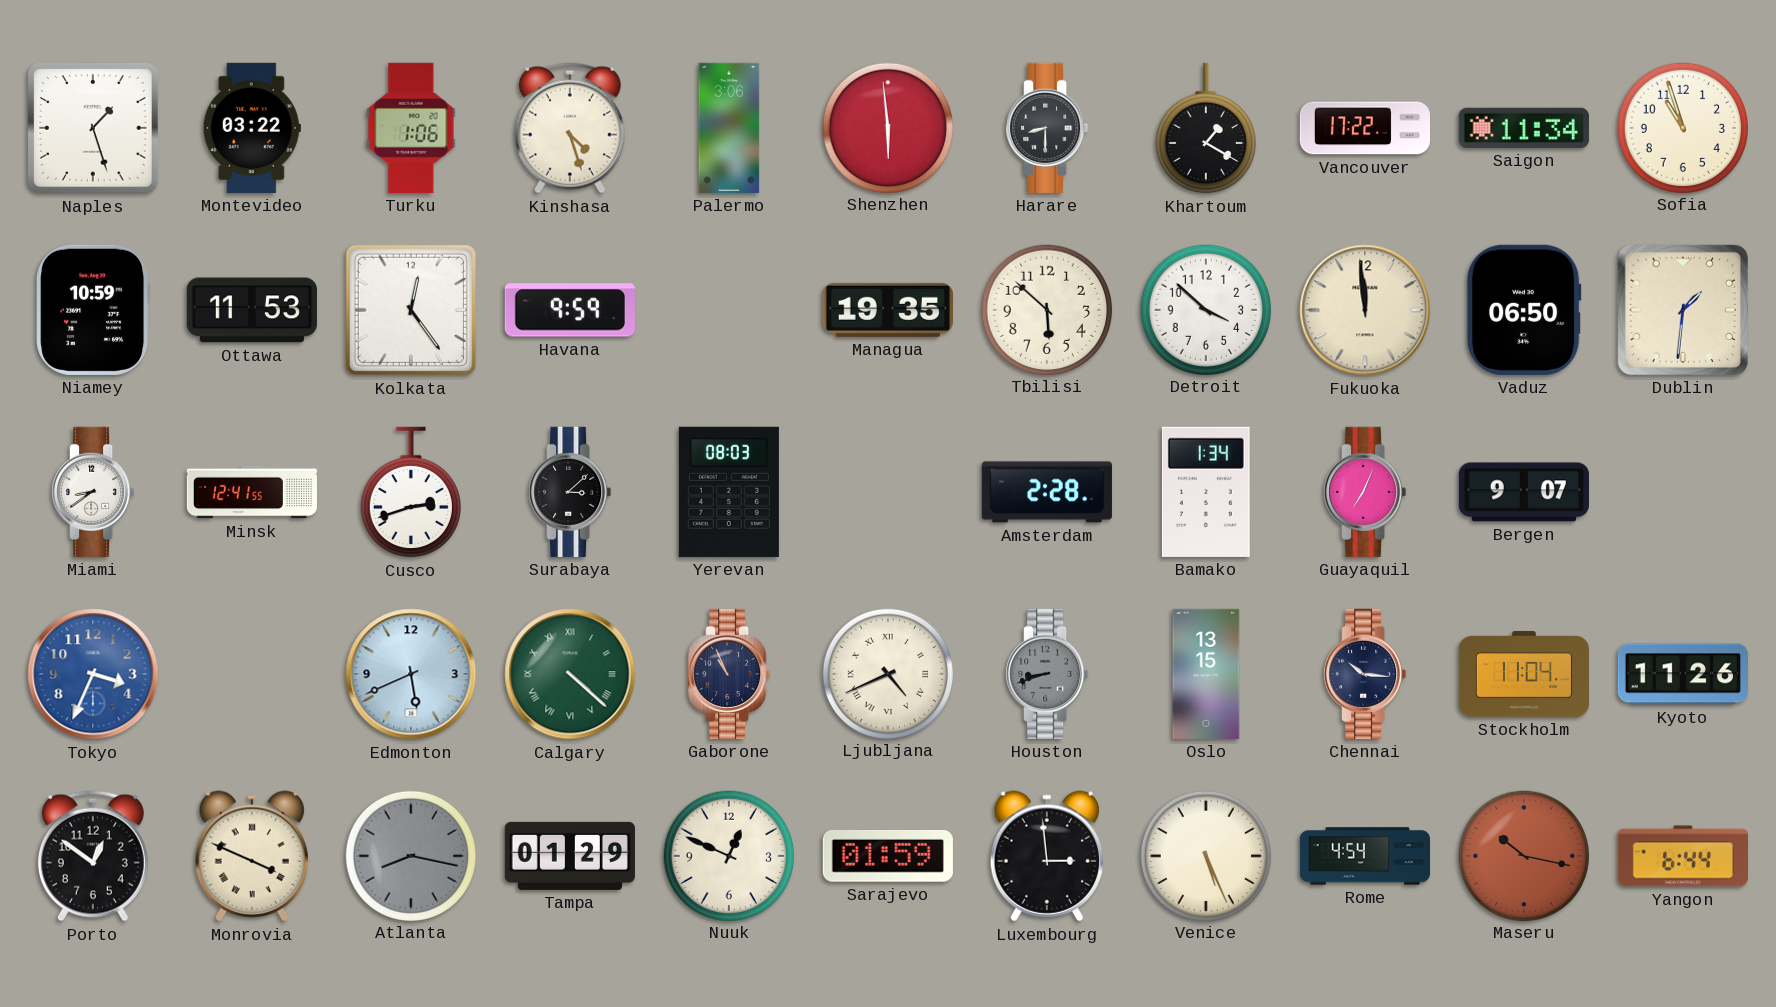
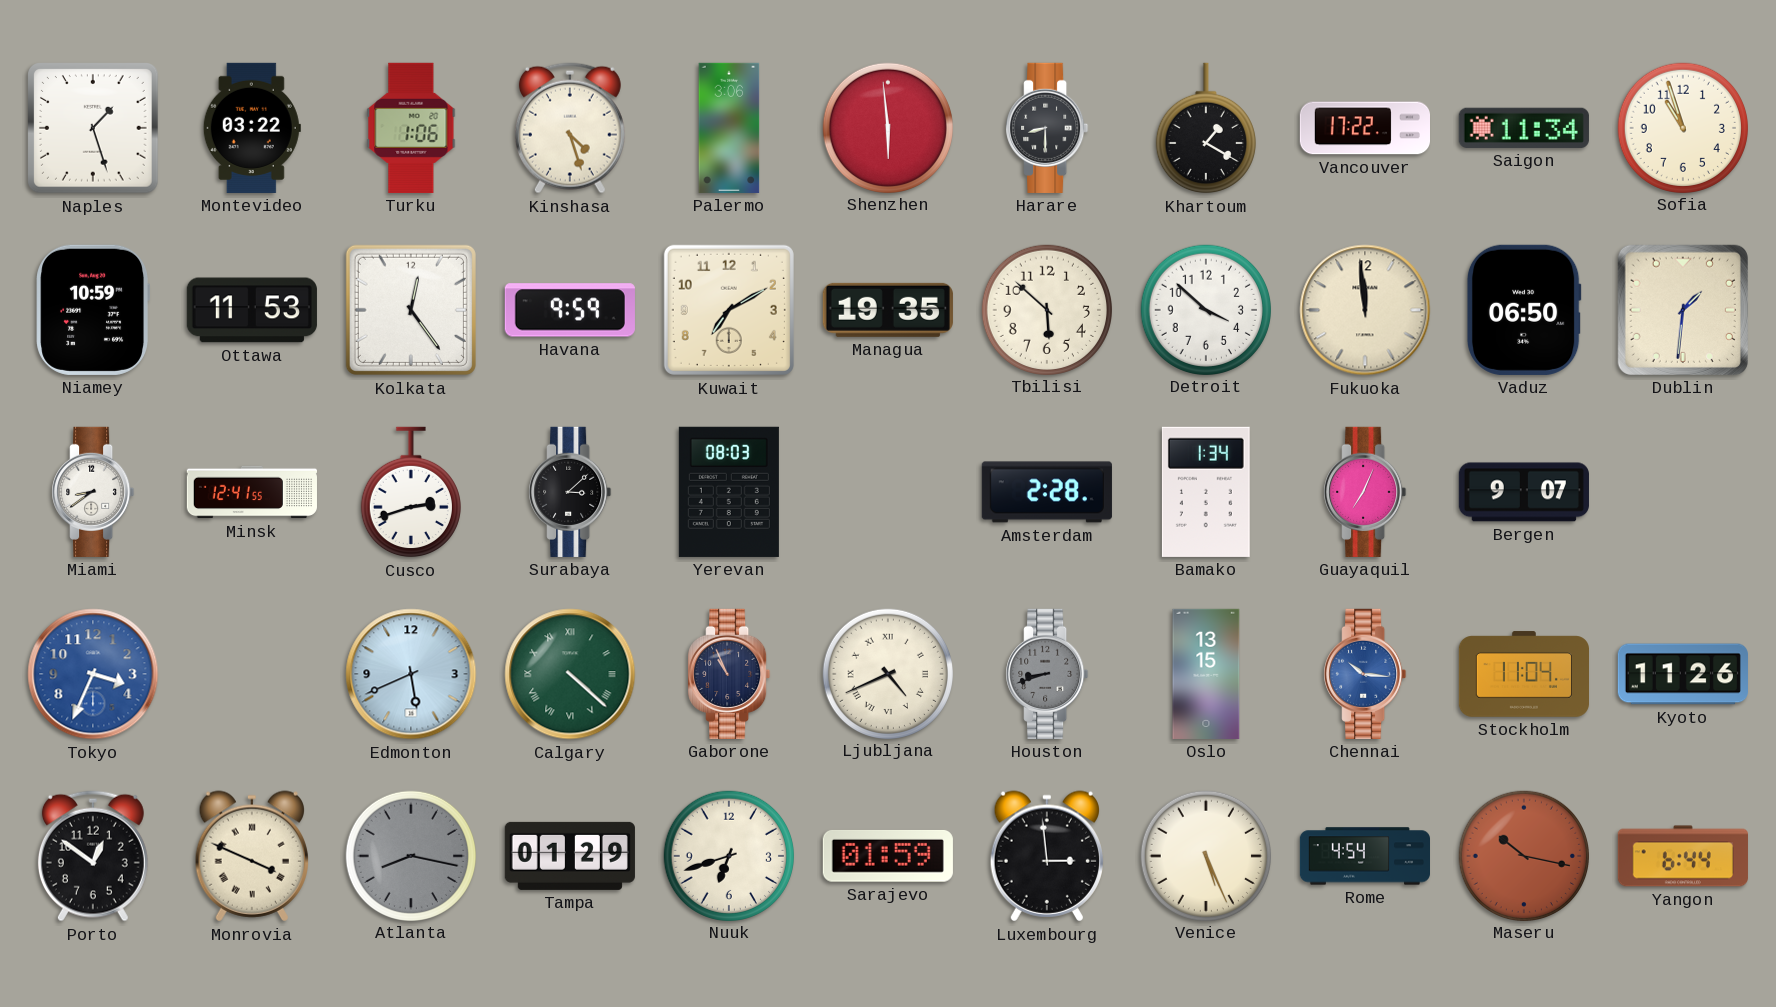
Kuwait: none -> 7:10 (729, 310)
Chennai dial: navy -> blue (1365, 674)
Nuuk: 12:49 -> 6:42 (728, 855)
